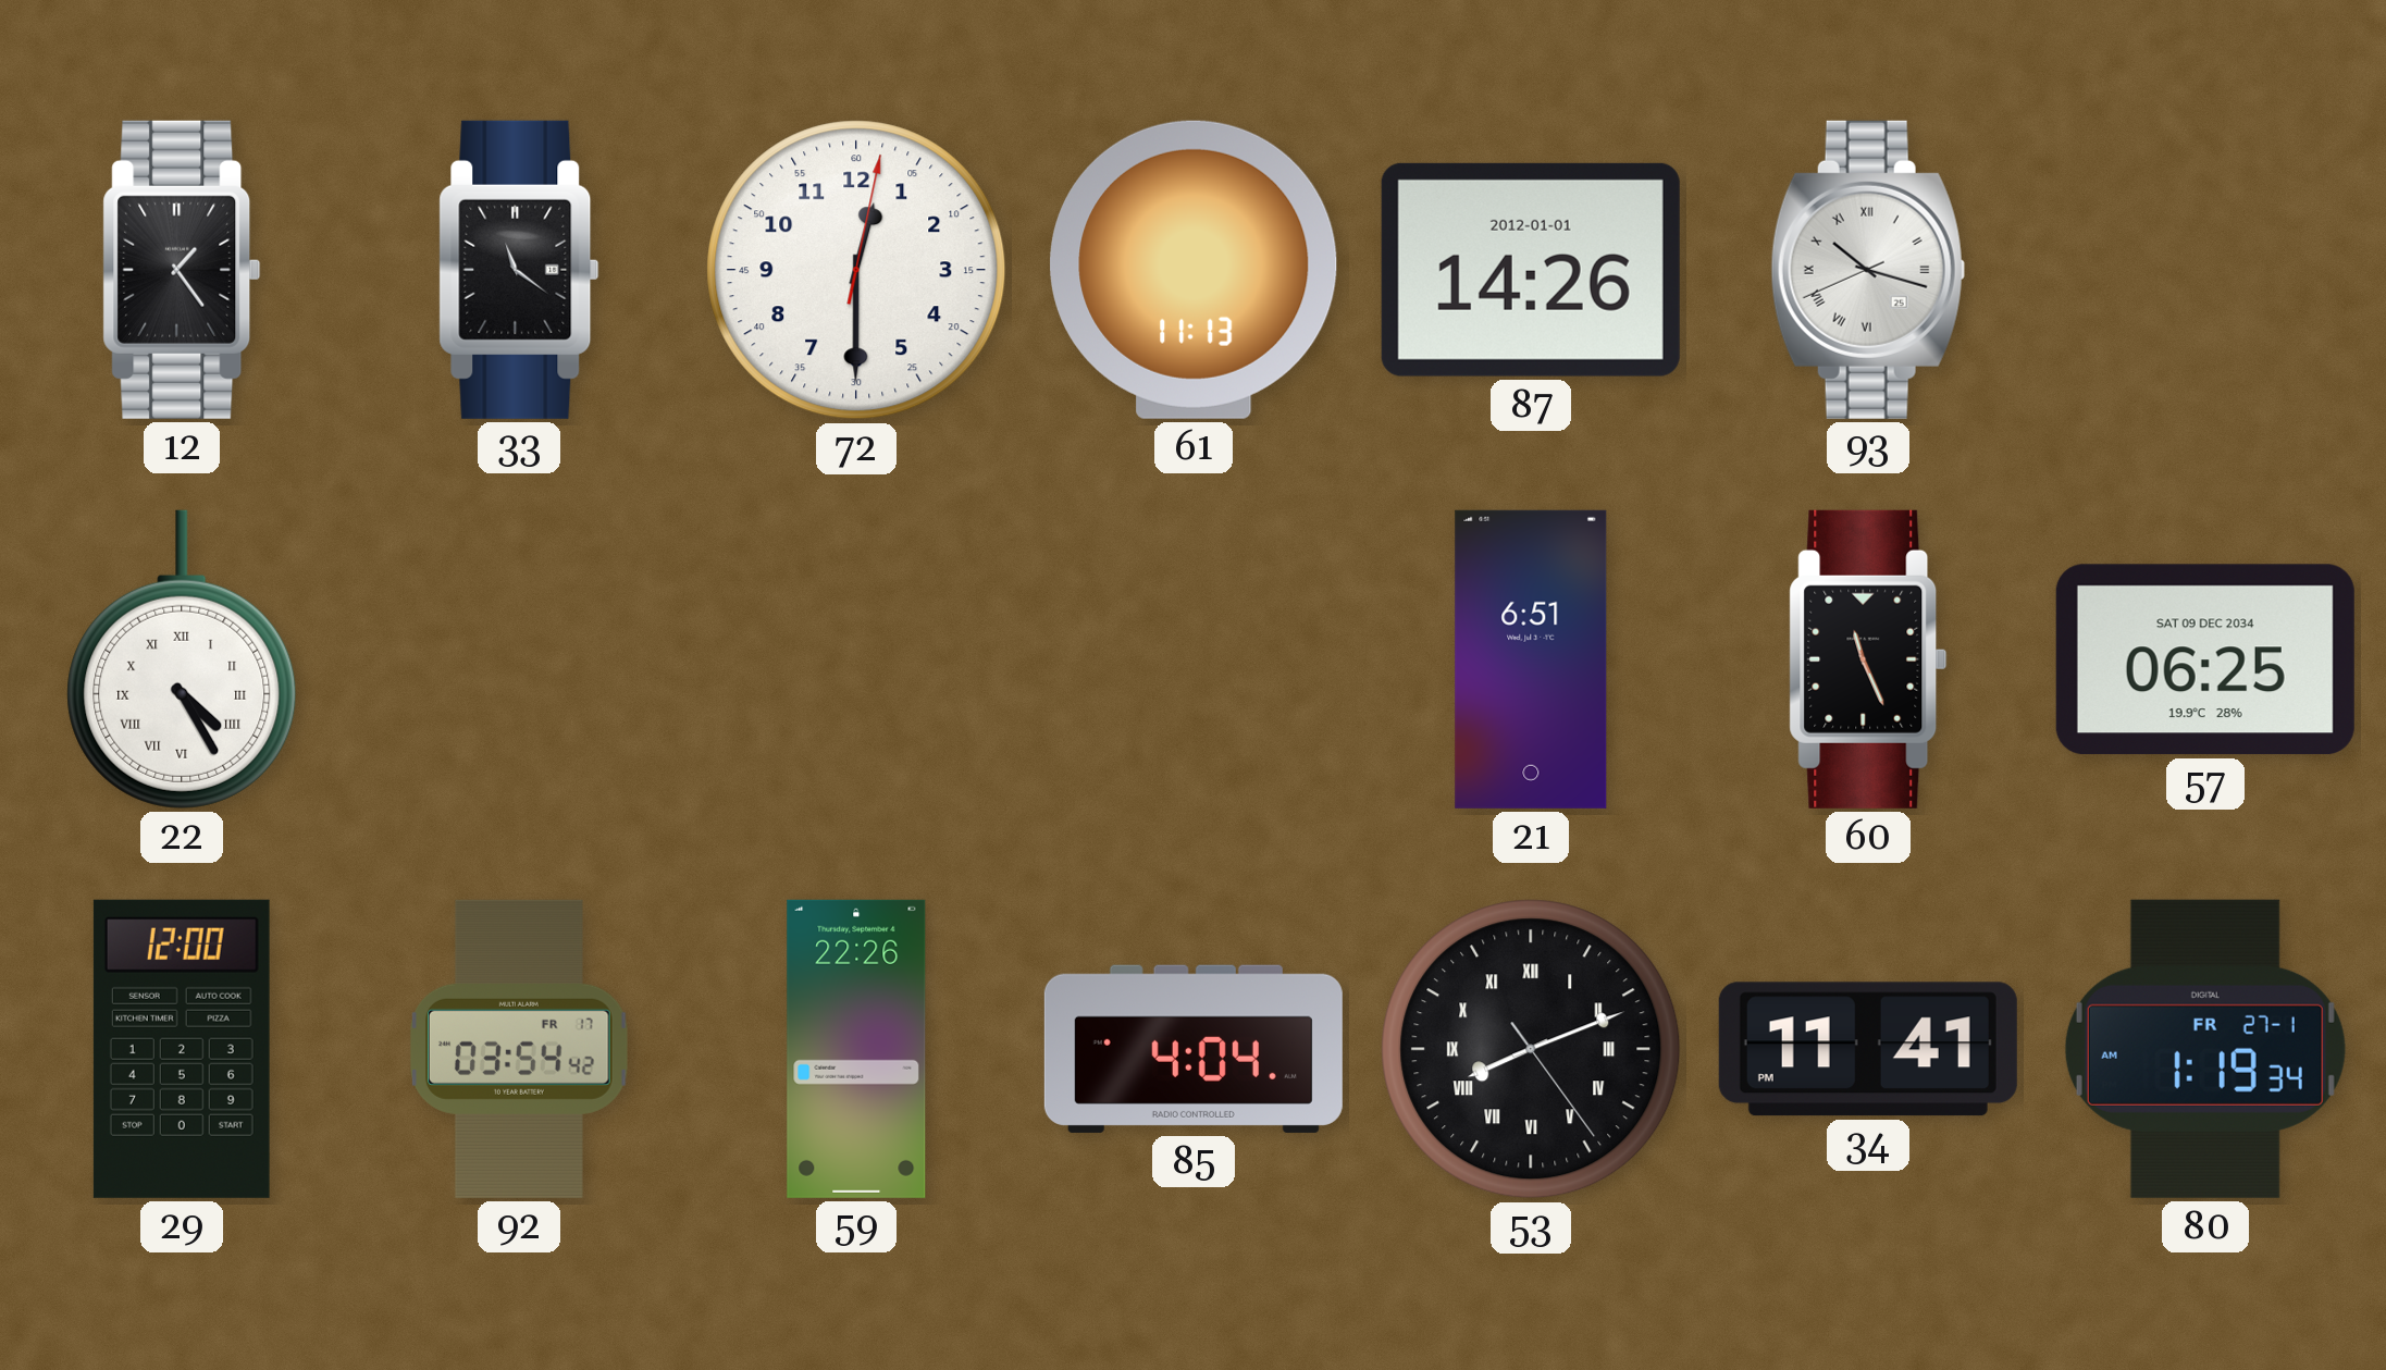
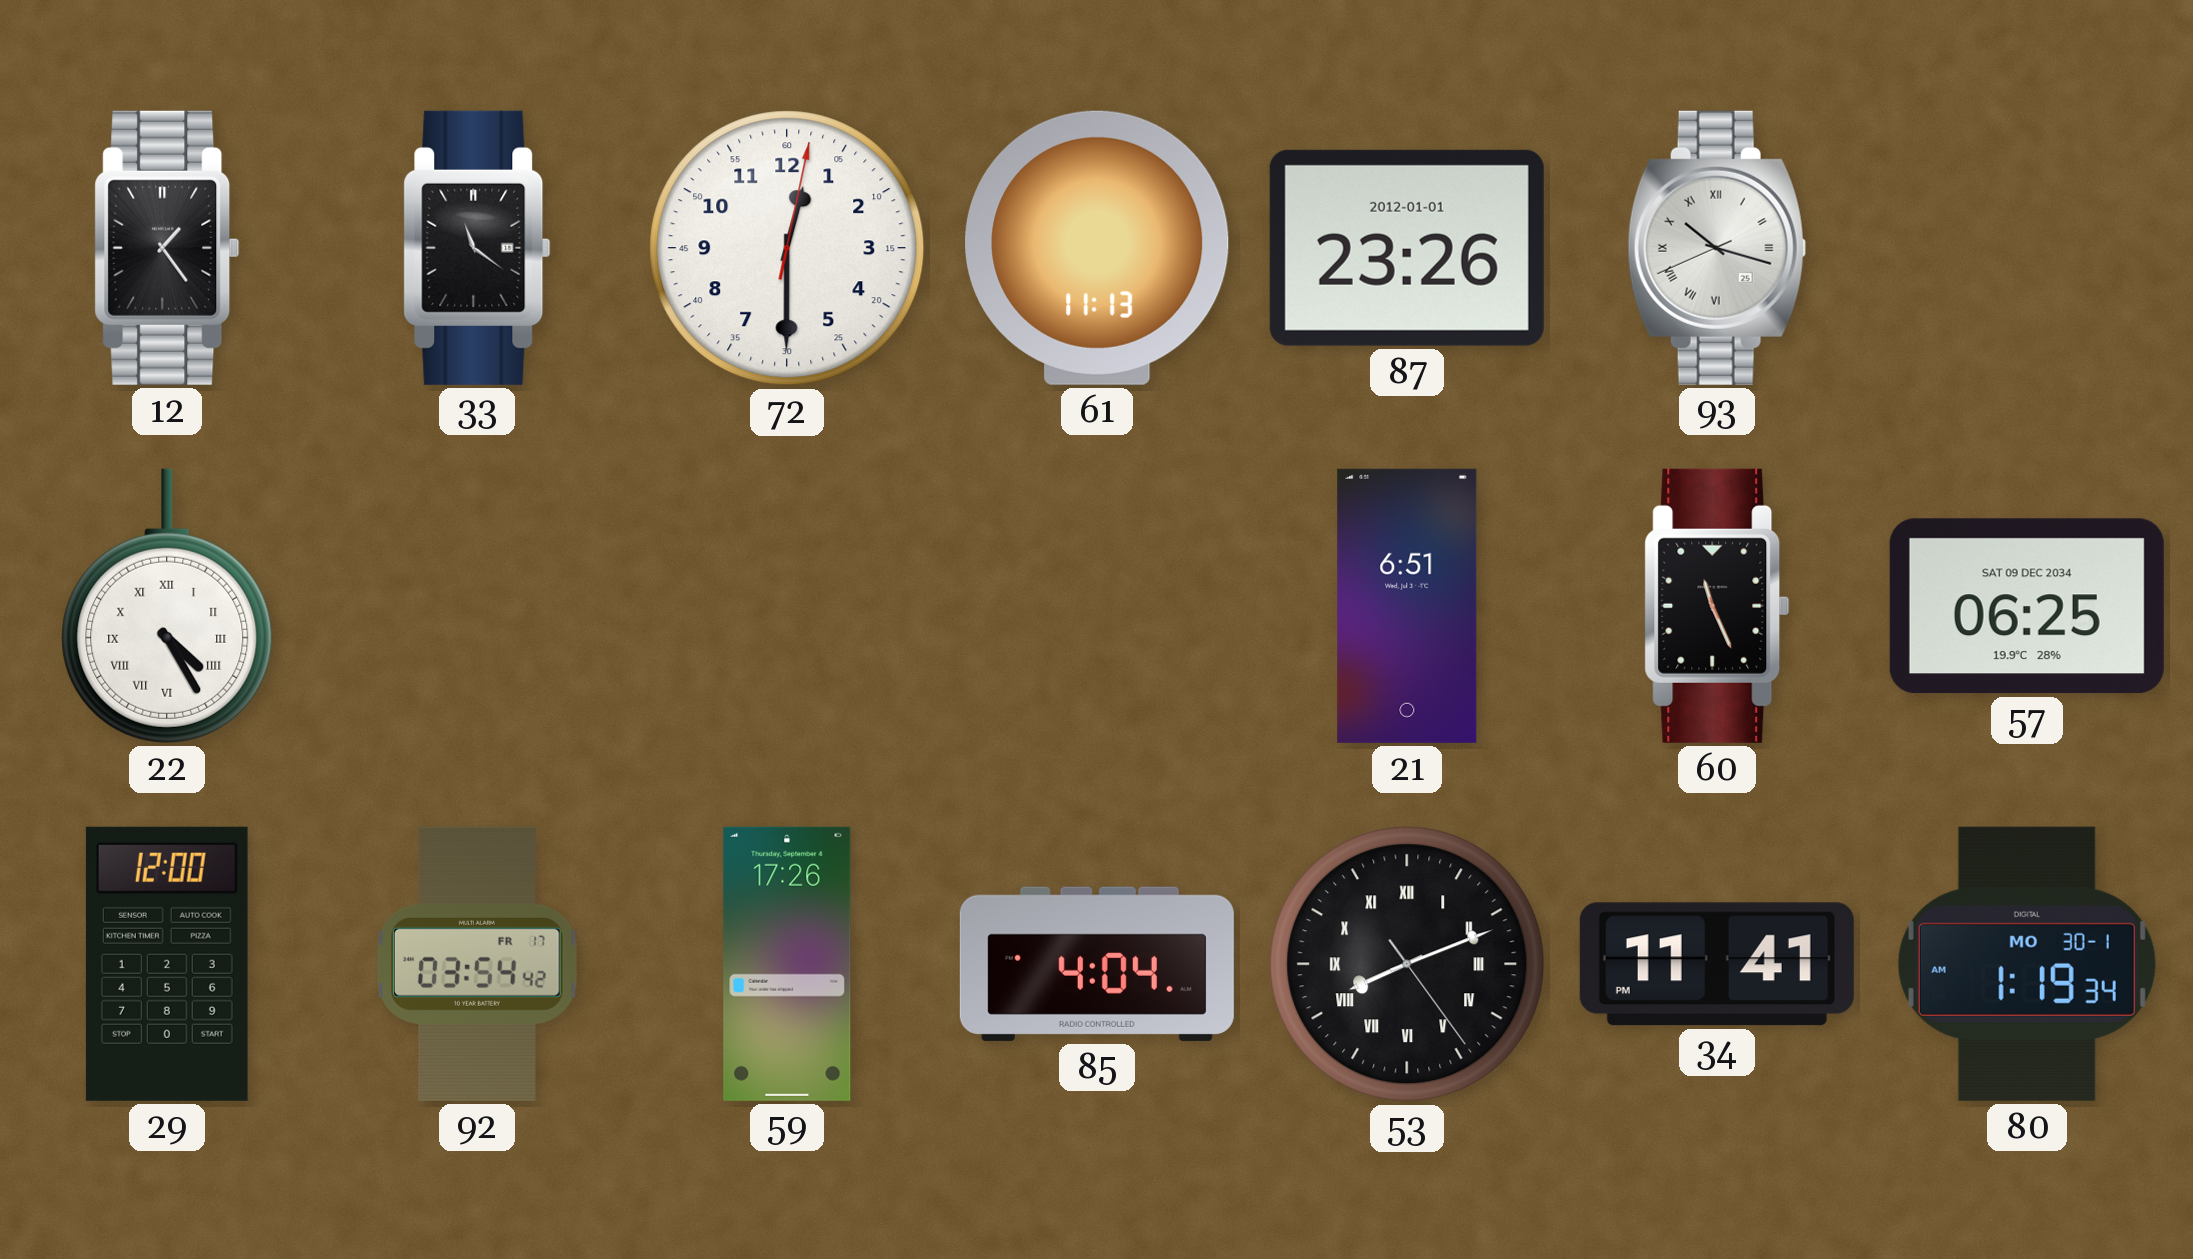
87: 14:26 -> 23:26 (1407, 248)
59: 22:26 -> 17:26 (787, 964)
80 date: FR 27-1 -> MO 30-1 (2027, 964)
